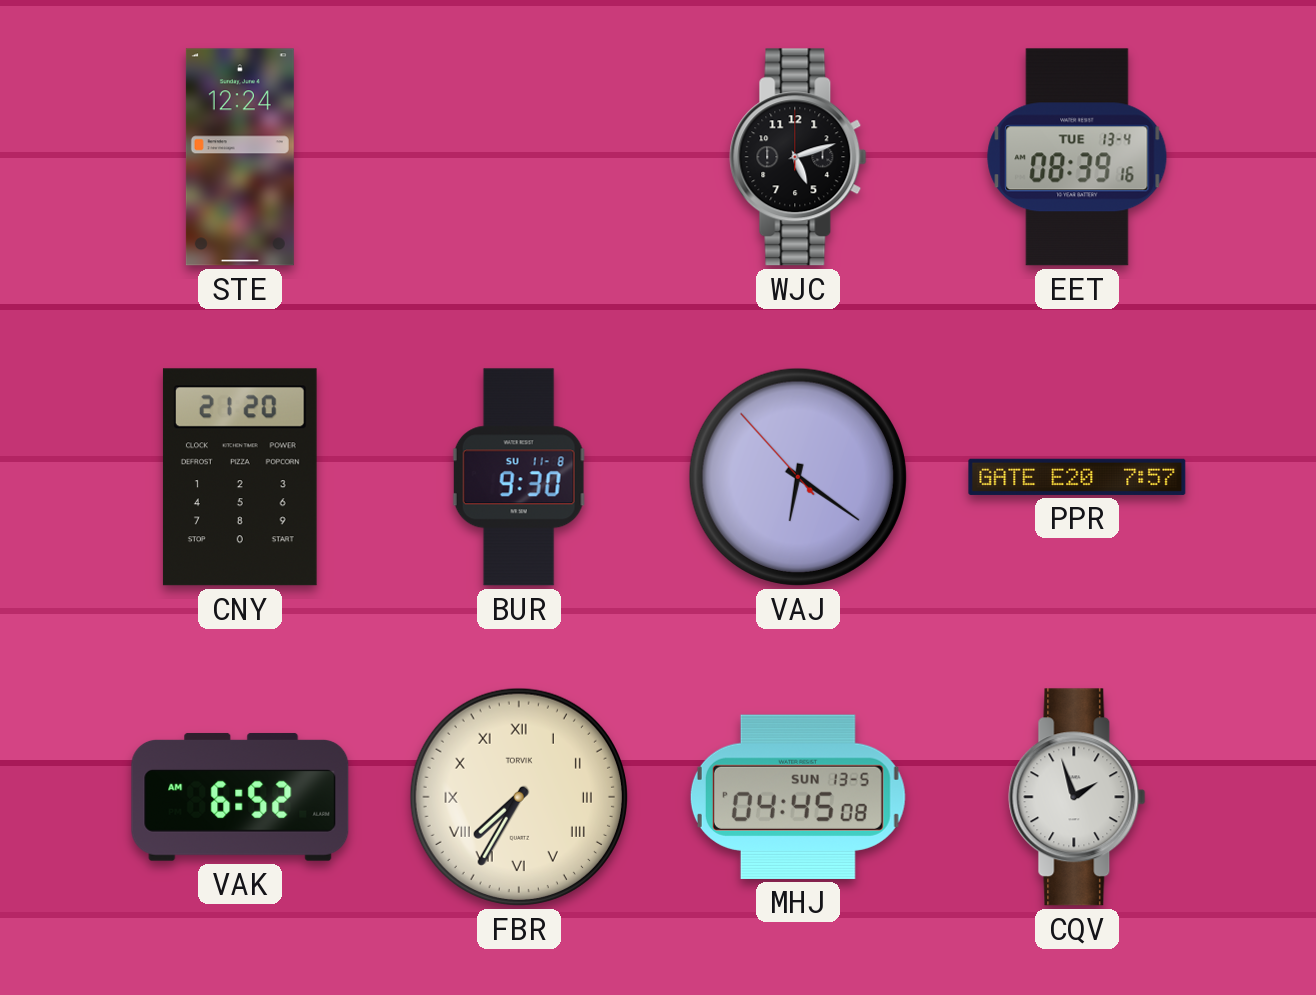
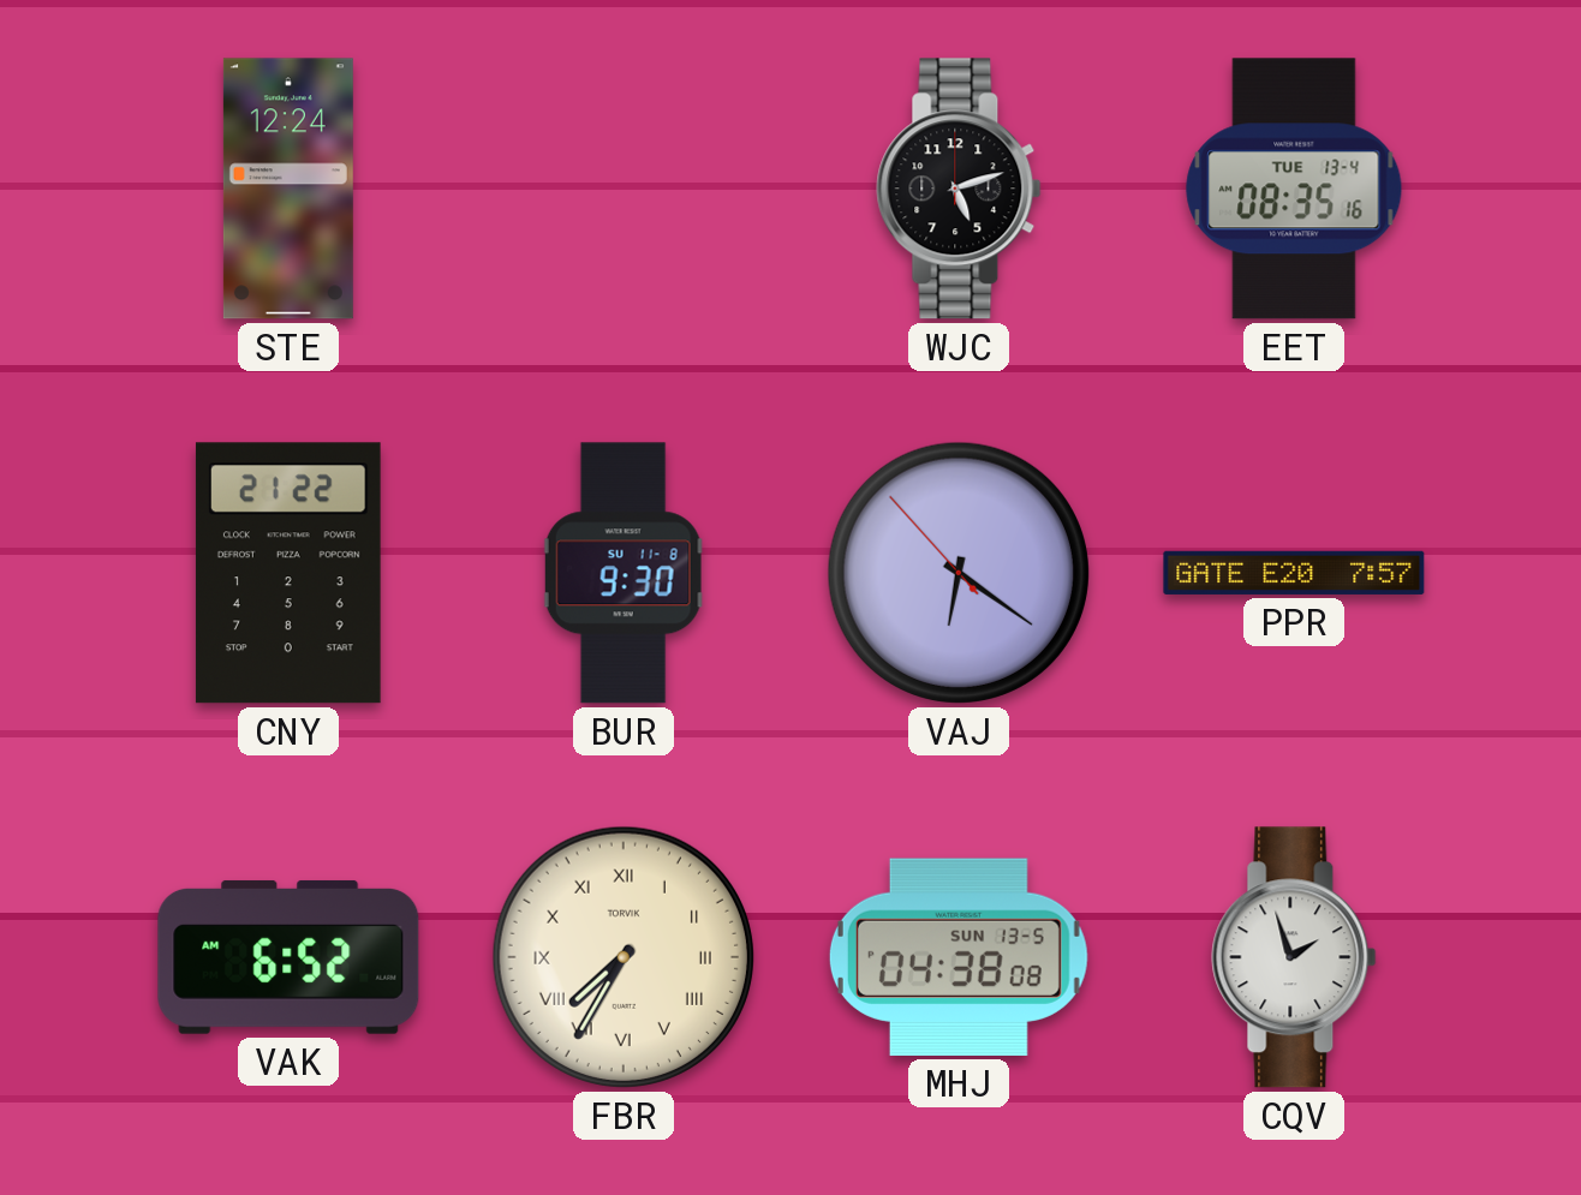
EET: 08:39 -> 08:35 (1294, 189)
CNY: 21:20 -> 21:22 (288, 573)
MHJ: 04:45 -> 04:38 (959, 957)
